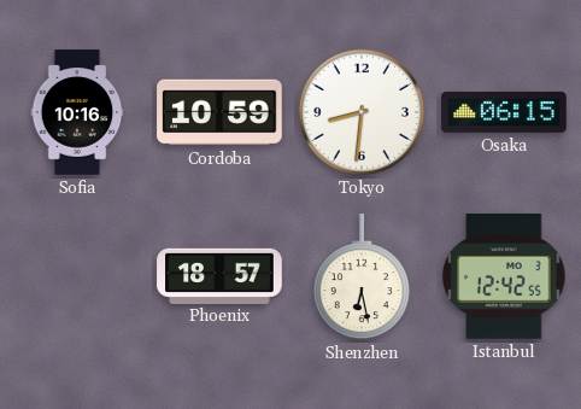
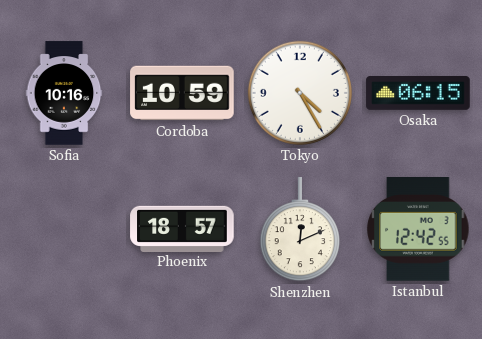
Tokyo: 8:31 -> 4:25 (300, 93)
Shenzhen: 6:28 -> 12:11 (300, 230)
